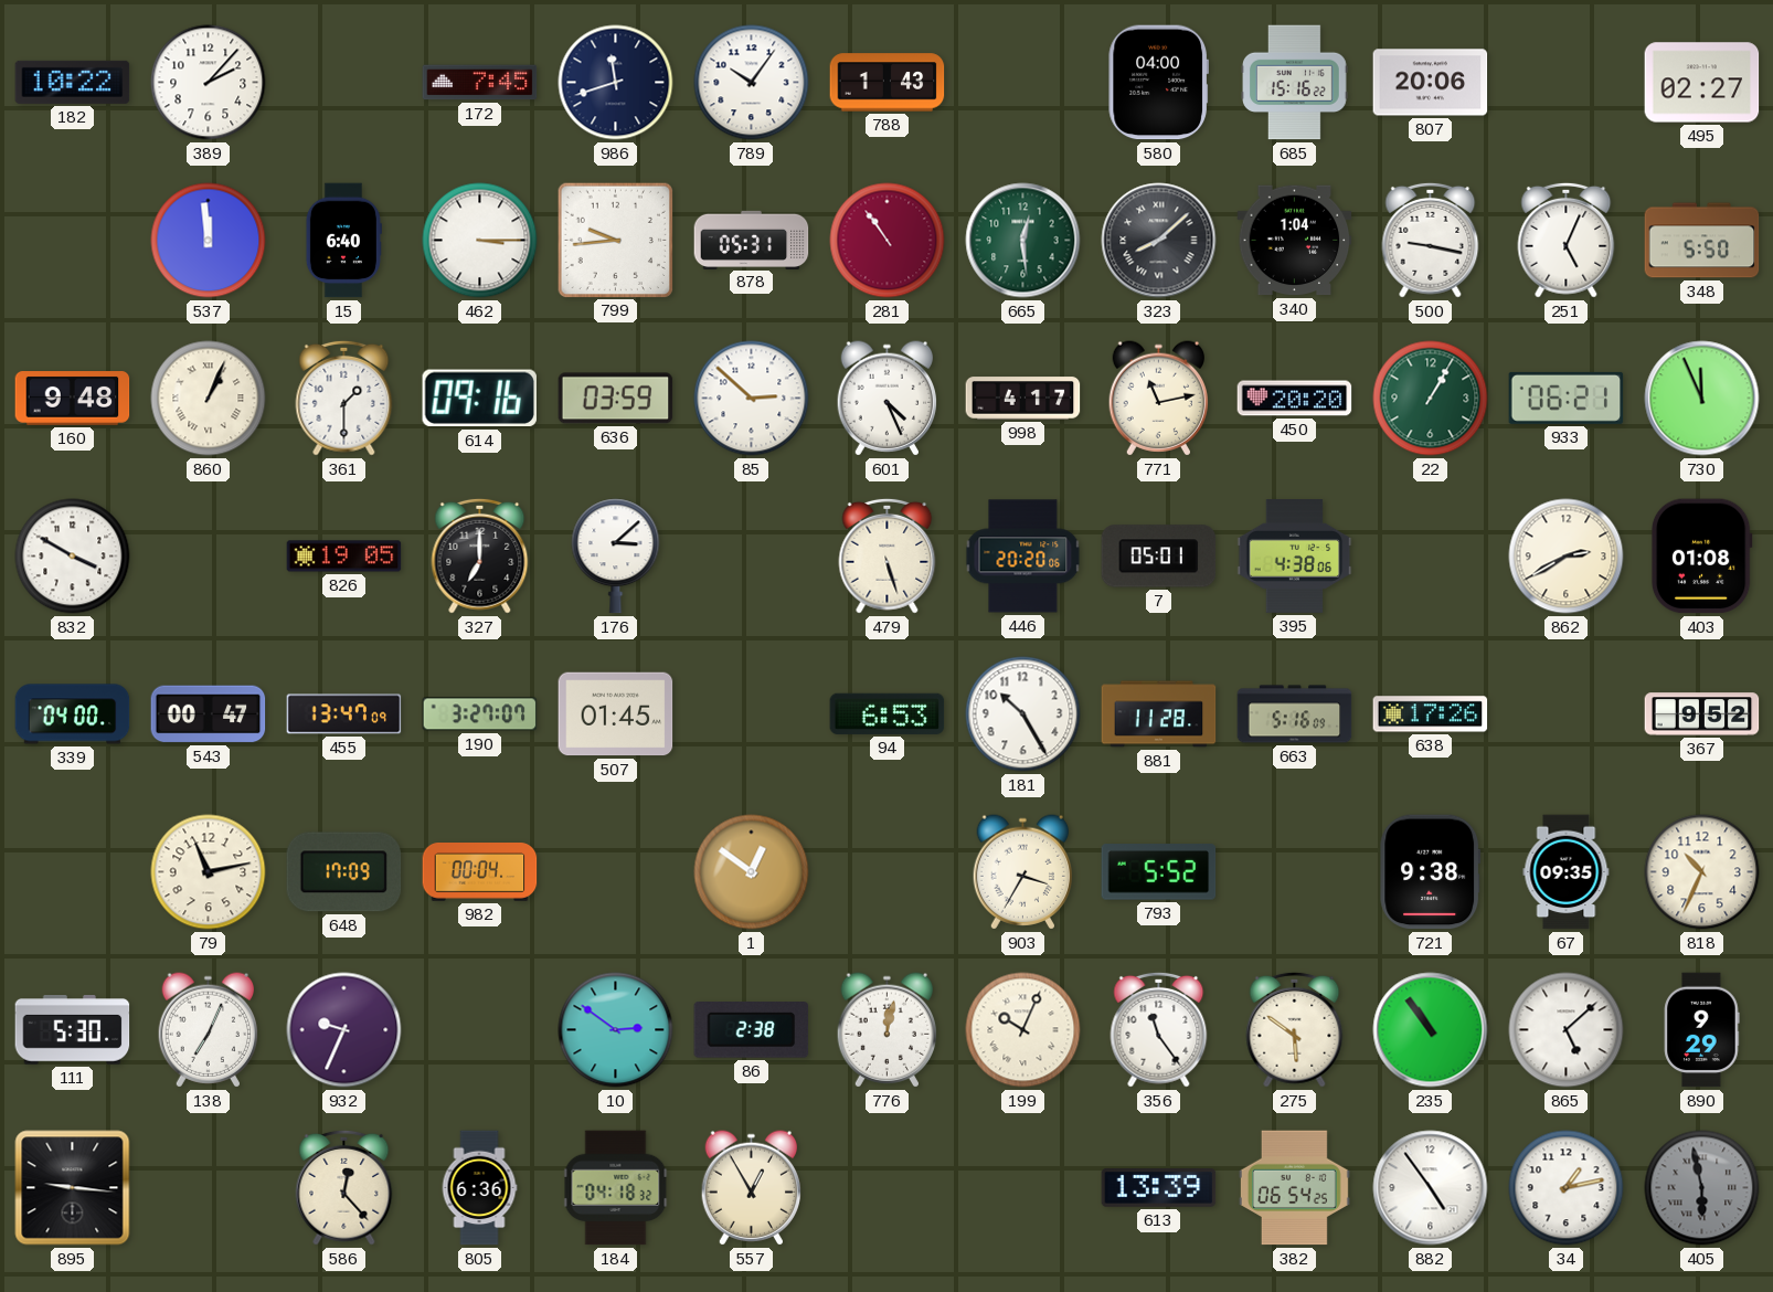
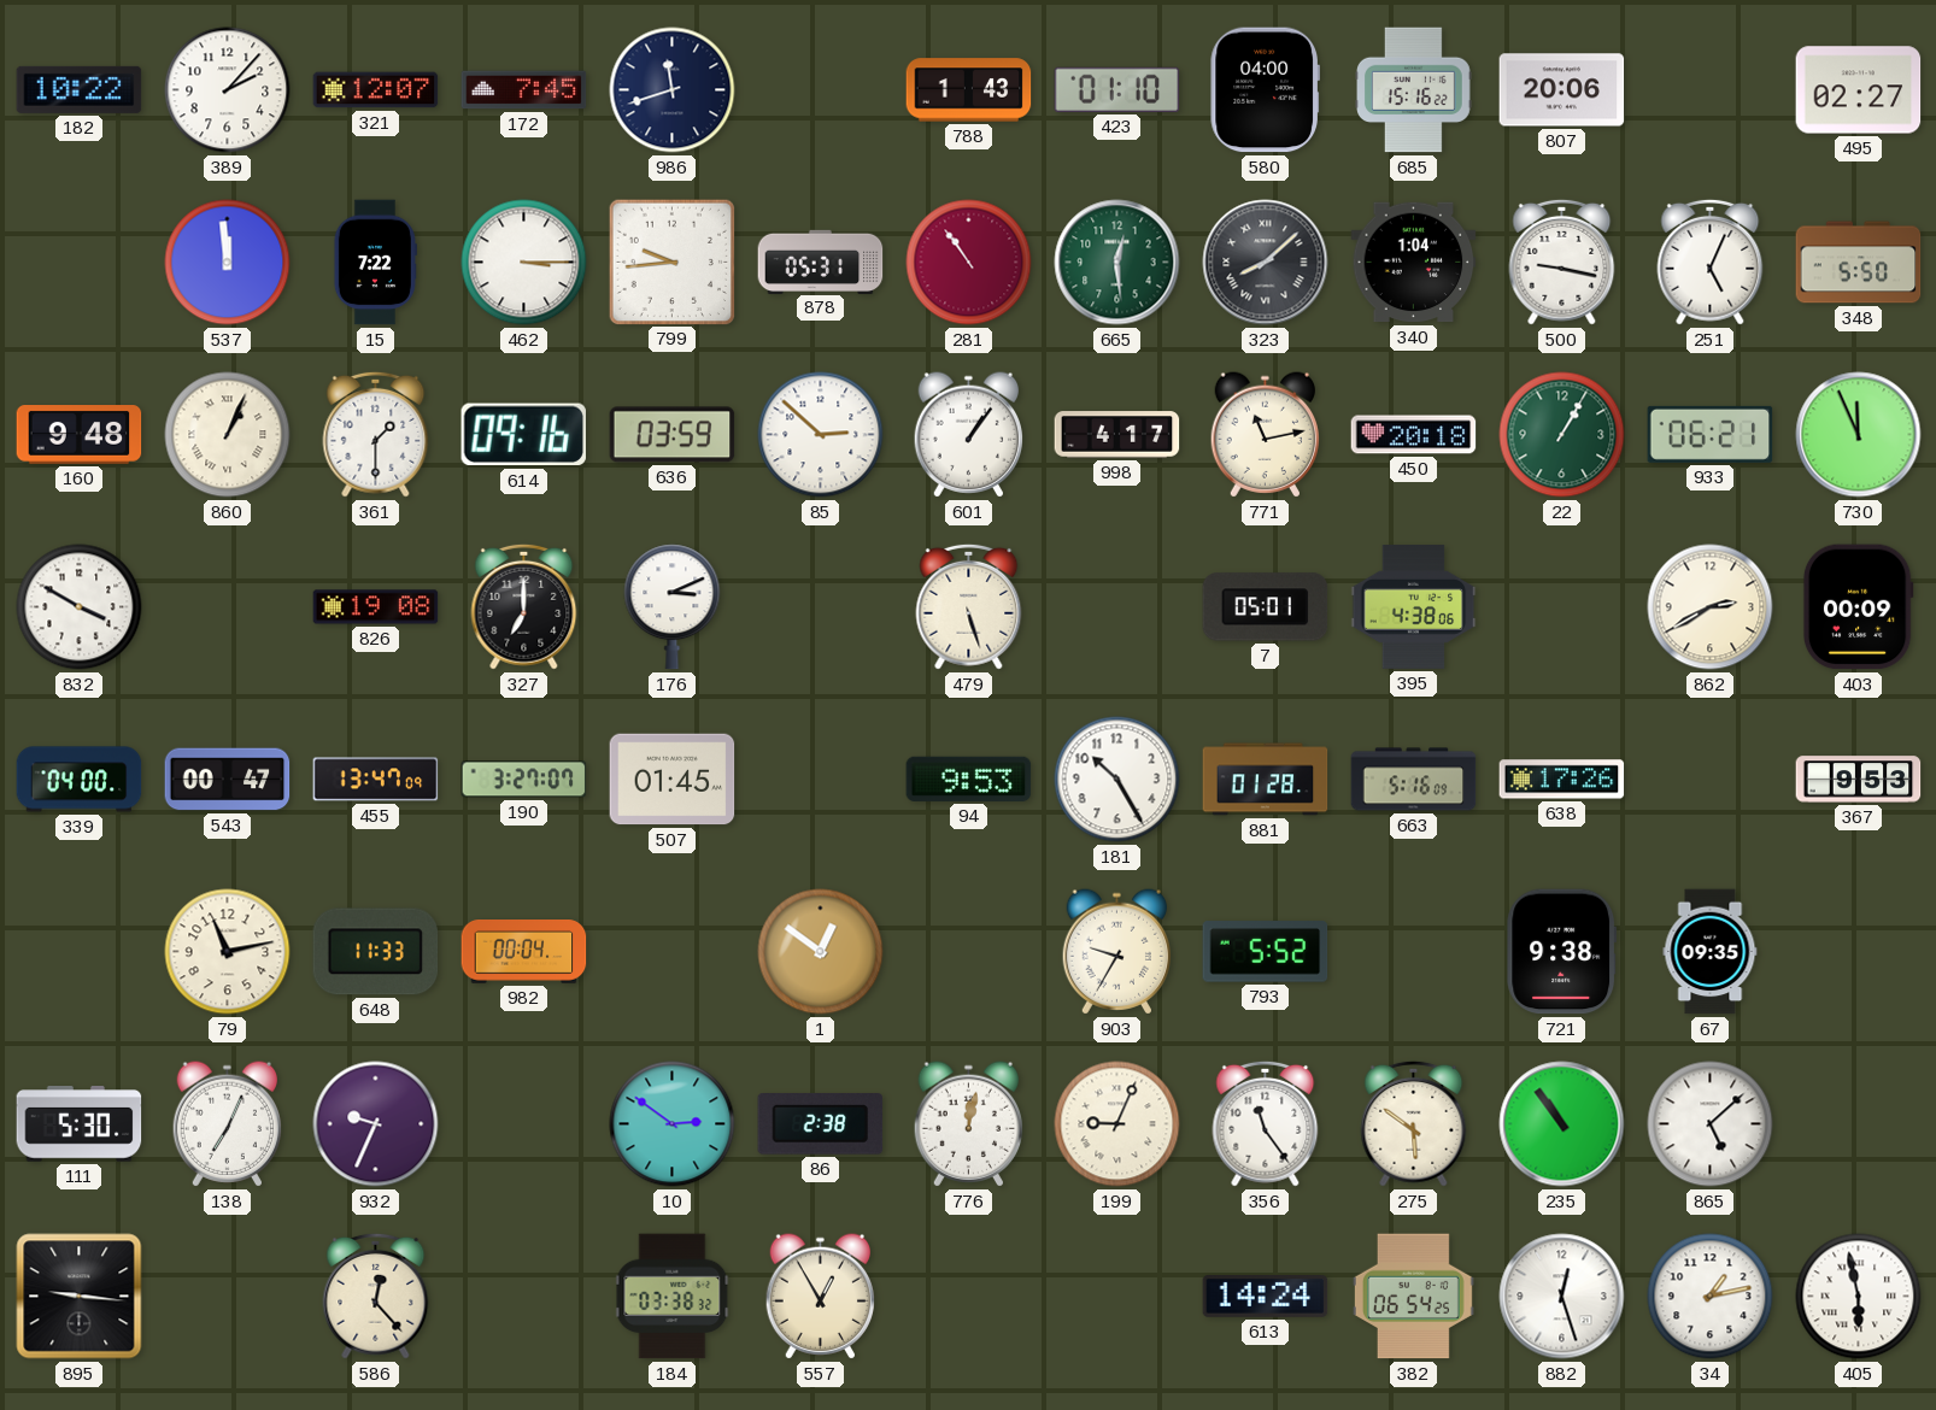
321: none -> 12:07 (376, 90)
789: 10:06 -> none (752, 83)
423: none -> 01:10 (1117, 89)
15: 6:40 -> 7:22 (375, 263)
601: 4:26 -> 1:06 (969, 435)
450: 20:20 -> 20:18 (1414, 435)
826: 19:05 -> 19:08 (376, 607)
176: 3:08 -> 3:11 (673, 607)
446: 20:20 -> none (1023, 557)
403: 01:08 -> 00:09 (1858, 607)
94: 6:53 -> 9:53 (969, 779)
881: 11:28 -> 01:28 (1266, 780)
367: 9:52 -> 9:53 (1859, 780)
648: 17:09 -> 11:33 (376, 952)
903: 3:35 -> 9:35 (1117, 952)
818: 10:34 -> none (1702, 872)
199: 10:04 -> 9:04 (1117, 1124)
890: 9:29 -> none (1702, 1030)
805: 6:36 -> none (479, 1188)
184: 04:18 -> 03:38 (673, 1297)
613: 13:39 -> 14:24 (1266, 1297)
882: 4:54 -> 12:27 (1562, 1297)
405 dial: grey -> white (1859, 1297)
